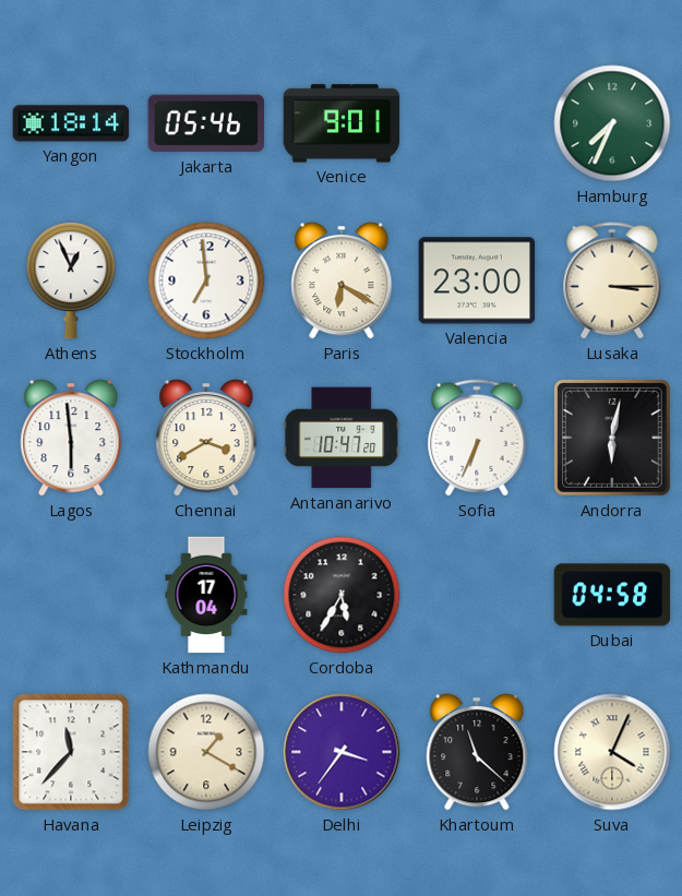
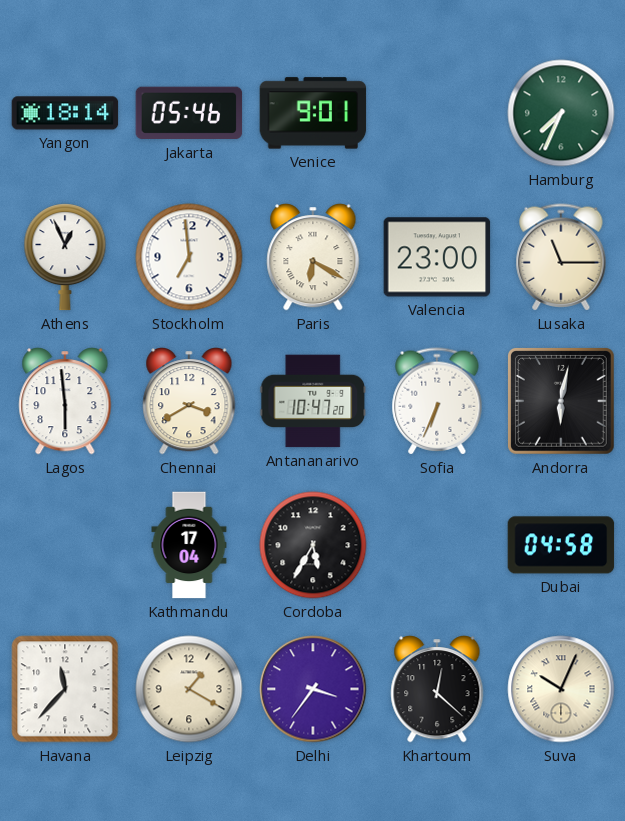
Lusaka: 3:15 -> 11:15 (561, 257)
Khartoum: 11:22 -> 12:22 (437, 689)
Suva: 4:04 -> 10:04 (561, 689)
